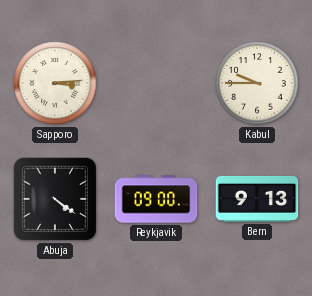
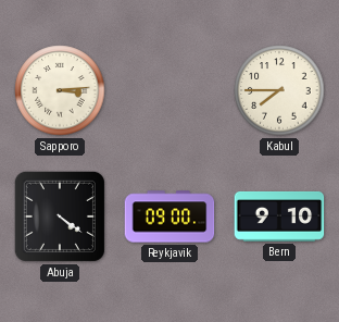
Kabul: 9:45 -> 7:45 (279, 90)
Bern: 9:13 -> 9:10 (279, 216)
